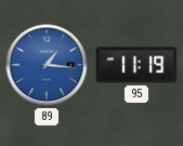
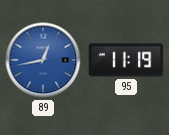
89: 1:16 -> 12:43 (43, 60)
